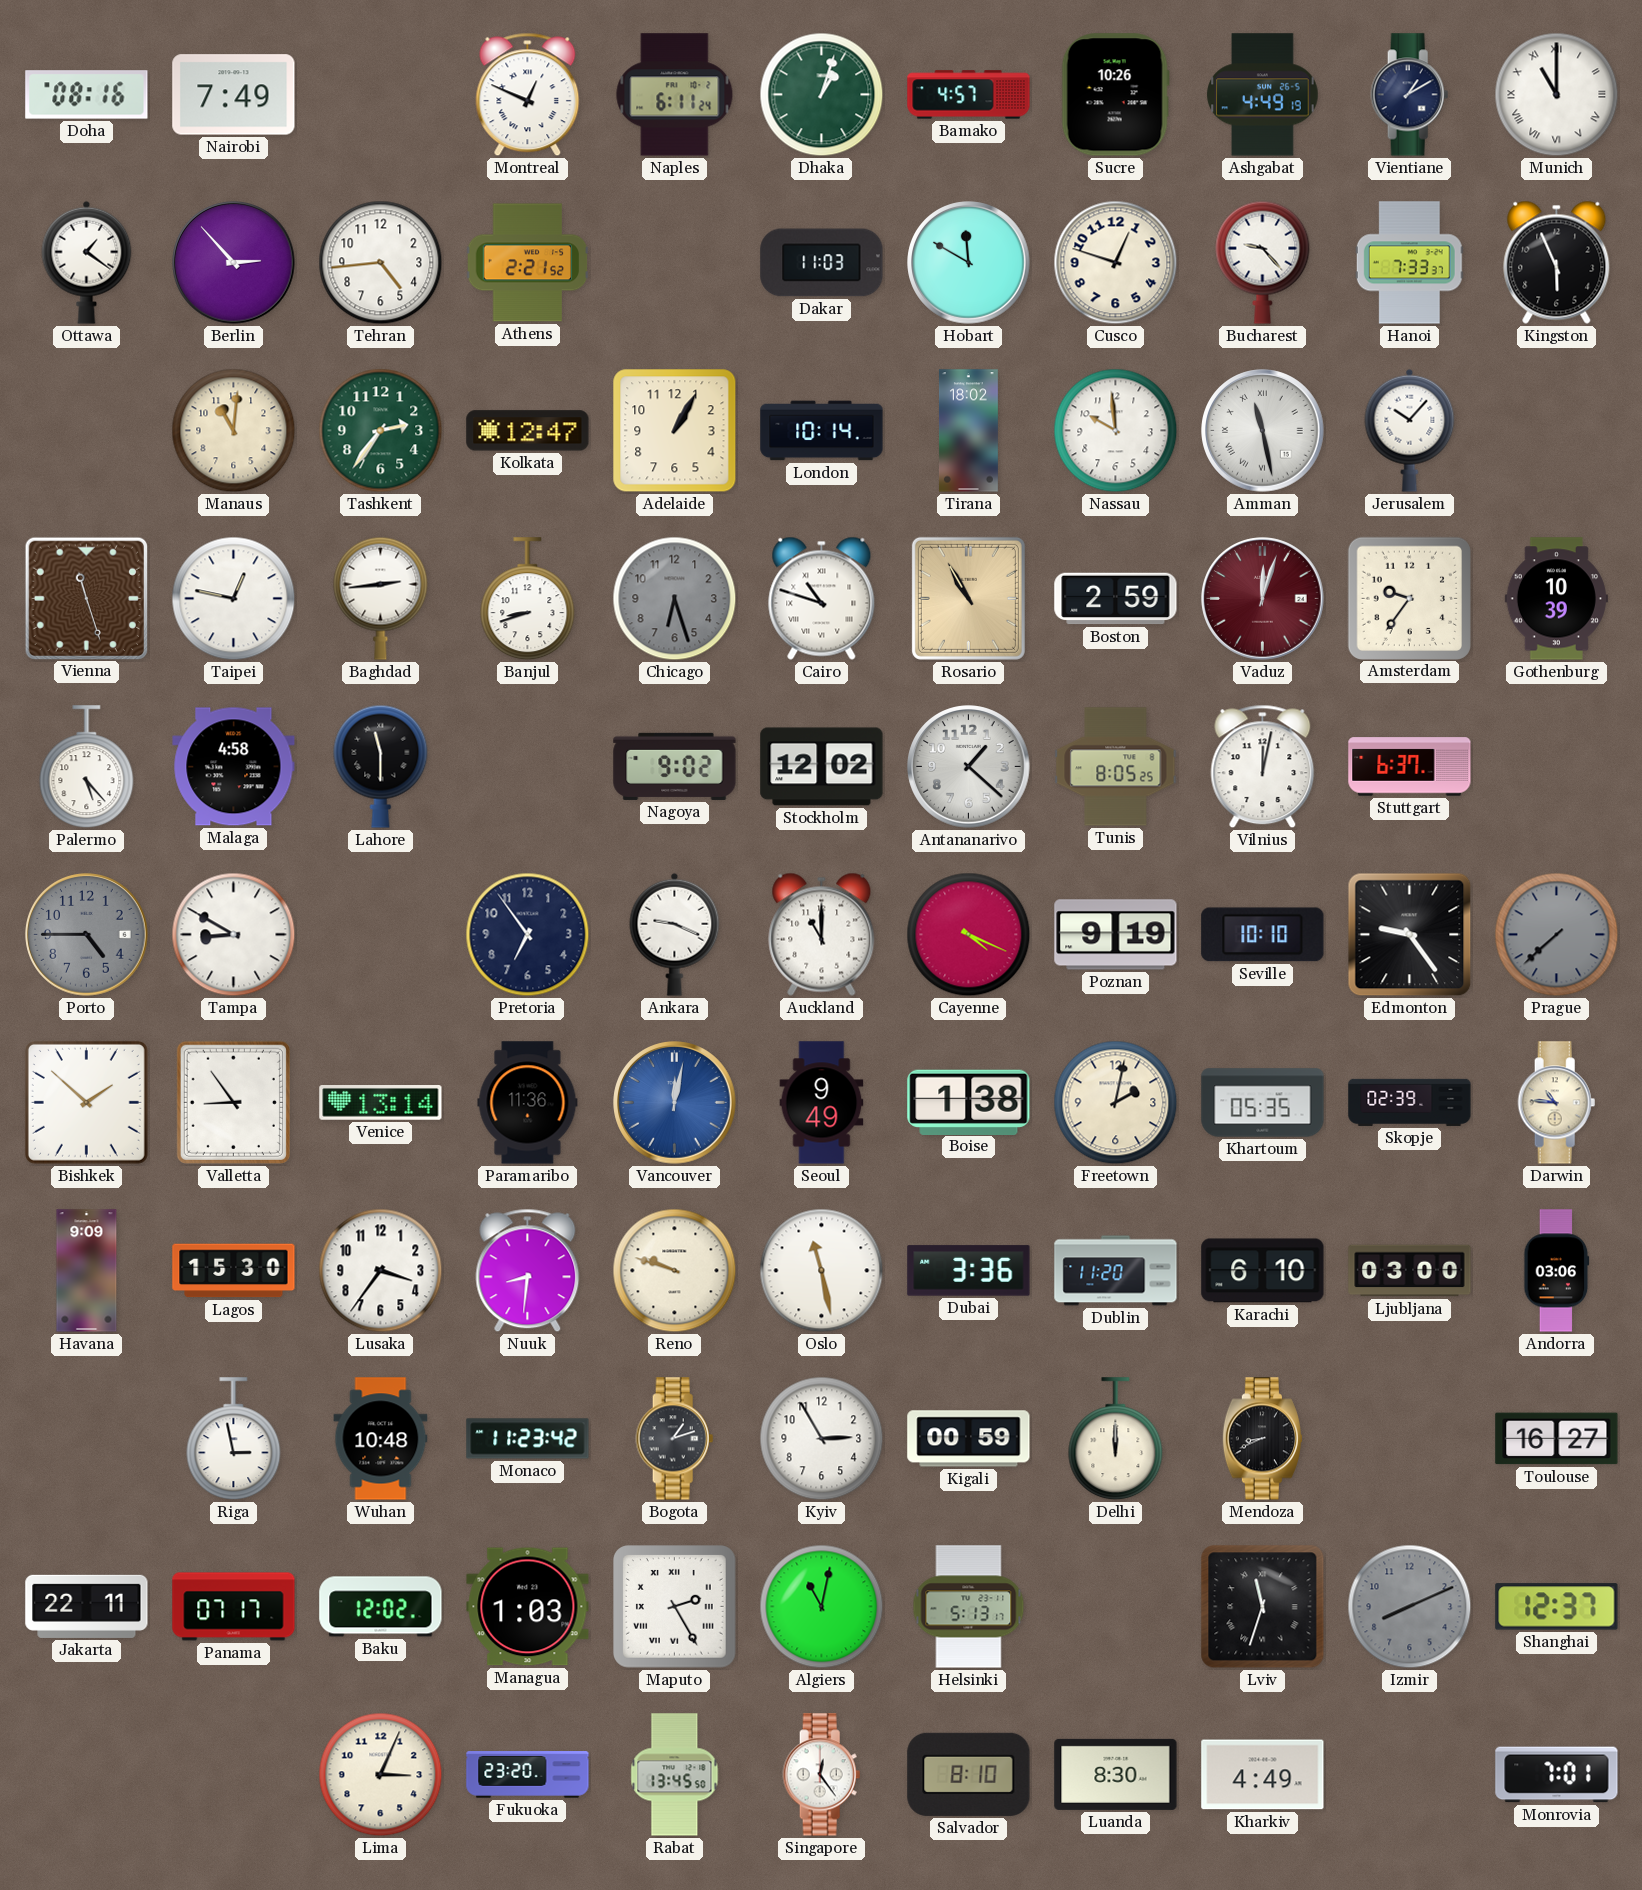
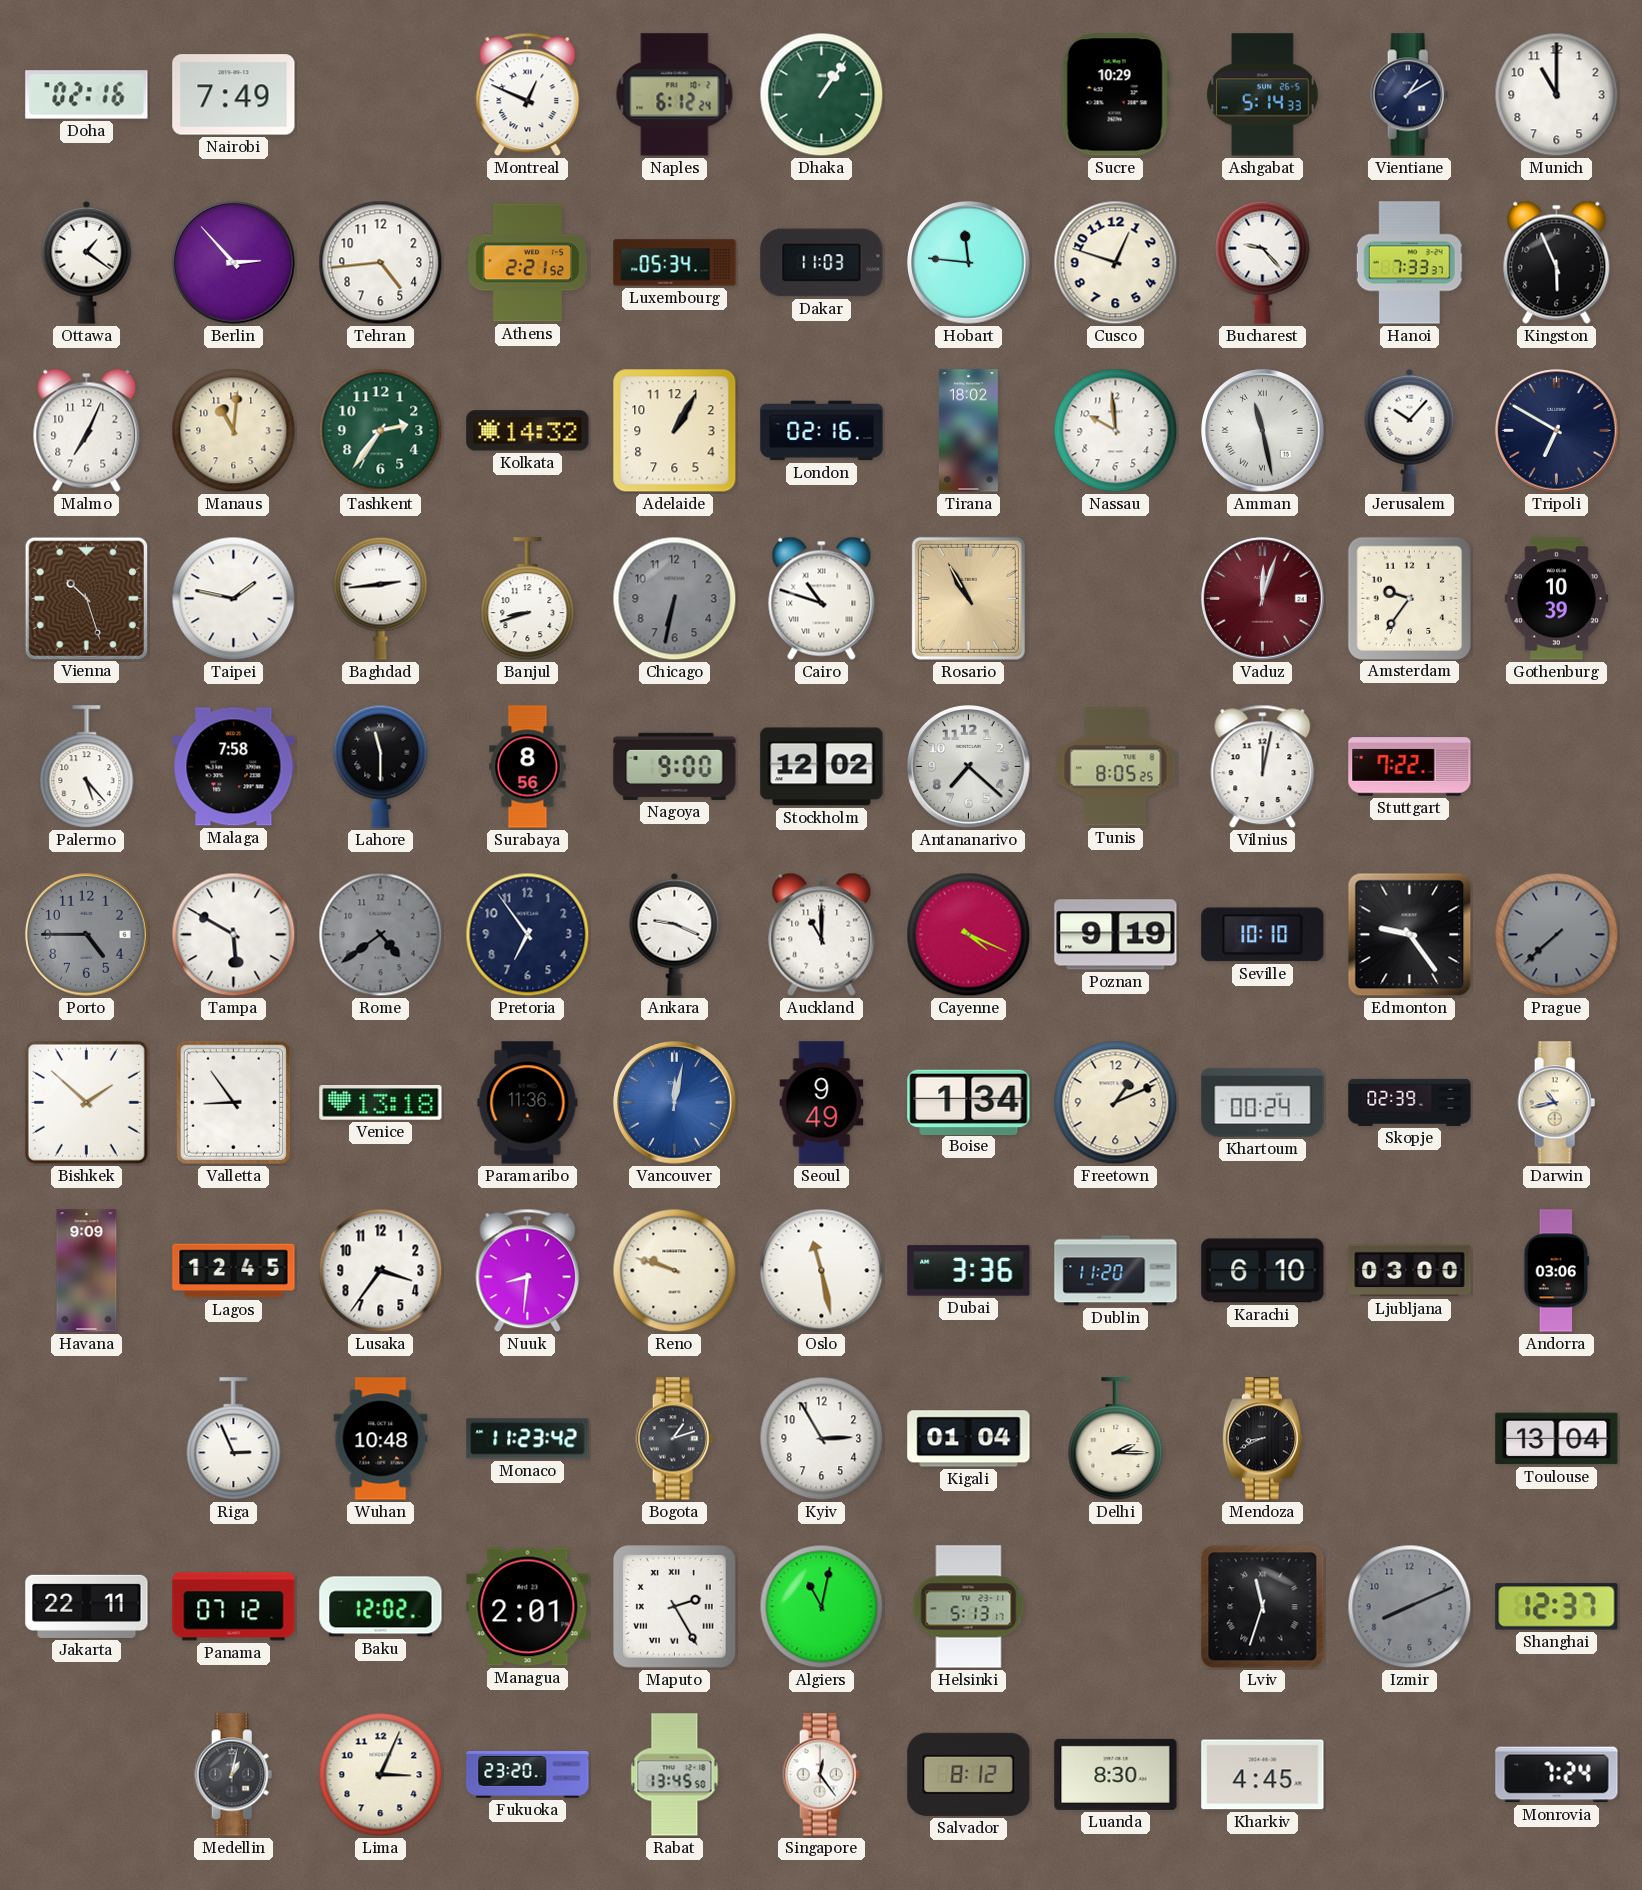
Doha: 08:16 -> 02:16 (87, 95)
Naples: 6:11 -> 6:12 (675, 95)
Dhaka: 1:03 -> 1:06 (822, 95)
Bamako: 4:57 -> none (969, 95)
Sucre: 10:26 -> 10:29 (1115, 95)
Ashgabat: 4:49 -> 5:14 (1263, 95)
Munich numerals: Roman -> Arabic (1557, 95)
Luxembourg: none -> 05:34 (675, 263)
Hobart: 11:50 -> 11:46 (969, 263)
Malmo: none -> 7:04 (87, 430)
Kolkata: 12:47 -> 14:32 (528, 431)
London: 10:14 -> 02:16 (822, 431)
Tripoli: none -> 6:50 (1557, 431)
Vienna: 11:27 -> 10:27 (86, 598)
Taipei: 12:47 -> 1:47 (234, 599)
Chicago: 6:27 -> 6:32 (675, 599)
Boston: 2:59 -> none (1116, 599)
Malaga: 4:58 -> 7:58 (234, 767)
Surabaya: none -> 8:56 (528, 767)
Nagoya: 9:02 -> 9:00 (675, 766)
Antananarivo: 1:22 -> 7:22 (969, 767)
Stuttgart: 6:37 -> 7:22 (1410, 767)
Tampa: 8:50 -> 5:50 (234, 935)
Rome: none -> 4:39 (381, 935)
Venice: 13:14 -> 13:18 (381, 1103)
Boise: 1:38 -> 1:34 (969, 1102)
Freetown: 2:02 -> 1:11 (1116, 1103)
Khartoum: 05:35 -> 00:24 (1263, 1103)
Darwin: 10:46 -> 10:43 (1557, 1103)
Lagos: 15:30 -> 12:45 (234, 1271)
Riga: 2:58 -> 2:56 (234, 1439)
Kigali: 00:59 -> 01:04 (969, 1439)
Delhi: 12:00 -> 2:15 (1116, 1439)
Toulouse: 16:27 -> 13:04 (1557, 1439)
Panama: 07:17 -> 07:12 (234, 1607)
Managua: 1:03 -> 2:01 (528, 1607)
Medellin: none -> 1:02 (234, 1775)
Salvador: 8:10 -> 8:12 (969, 1774)
Kharkiv: 4:49 -> 4:45 (1263, 1775)
Monrovia: 7:01 -> 7:24 (1557, 1775)
